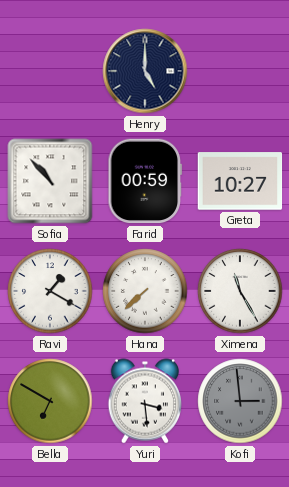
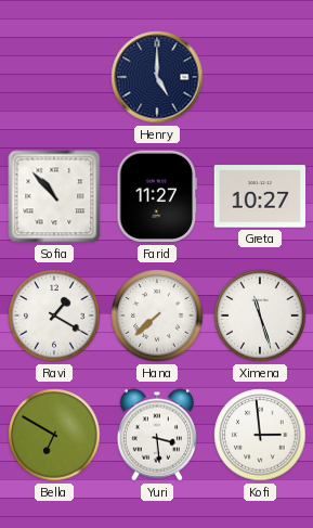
Farid: 00:59 -> 11:27 (157, 196)
Ximena: 11:25 -> 11:27 (260, 315)
Kofi dial: grey -> white (260, 435)
